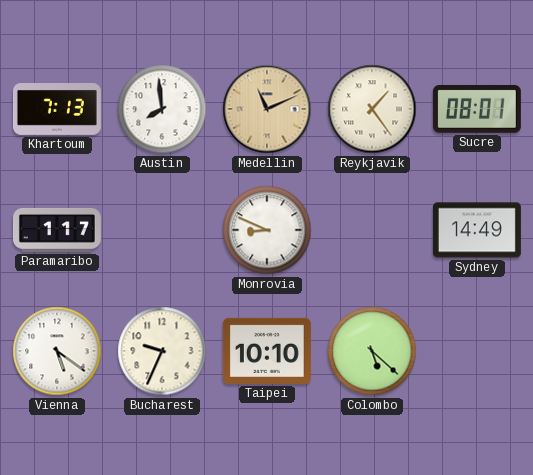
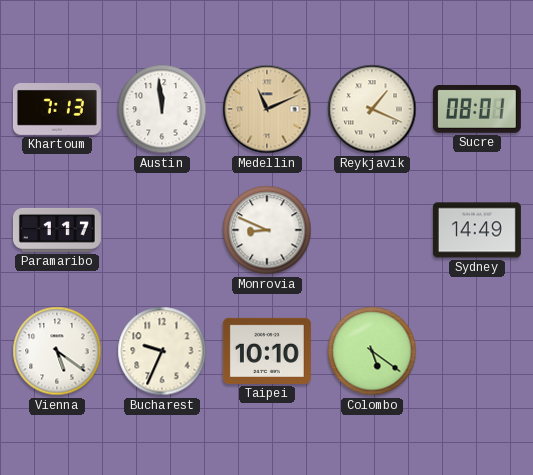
Austin: 7:59 -> 11:59 (162, 109)
Reykjavik: 1:24 -> 1:19 (372, 109)
Colombo: 5:22 -> 5:21 (372, 351)
